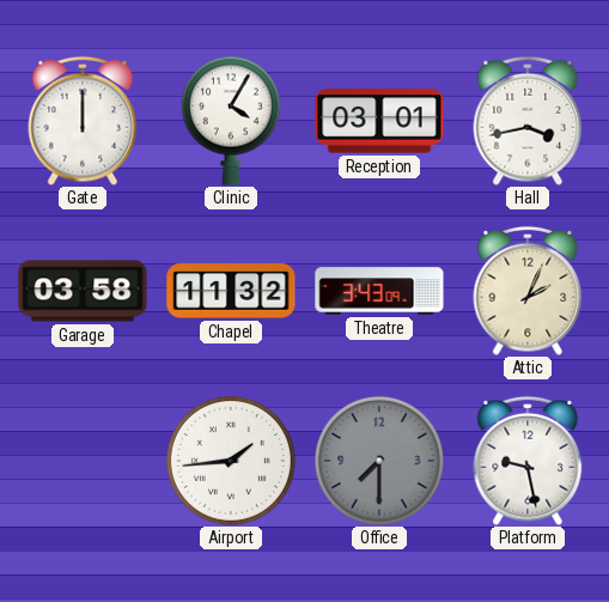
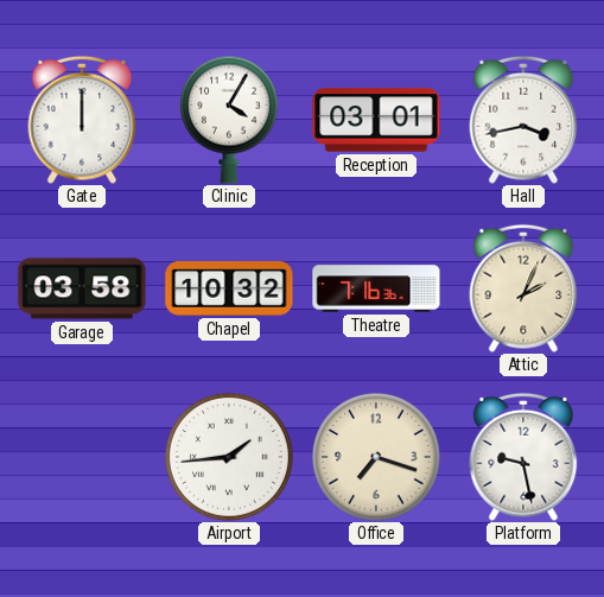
Chapel: 11:32 -> 10:32 (229, 288)
Theatre: 3:43 -> 7:16 (376, 288)
Office: 7:30 -> 7:18 (376, 457)
Office dial: grey -> cream (376, 457)
